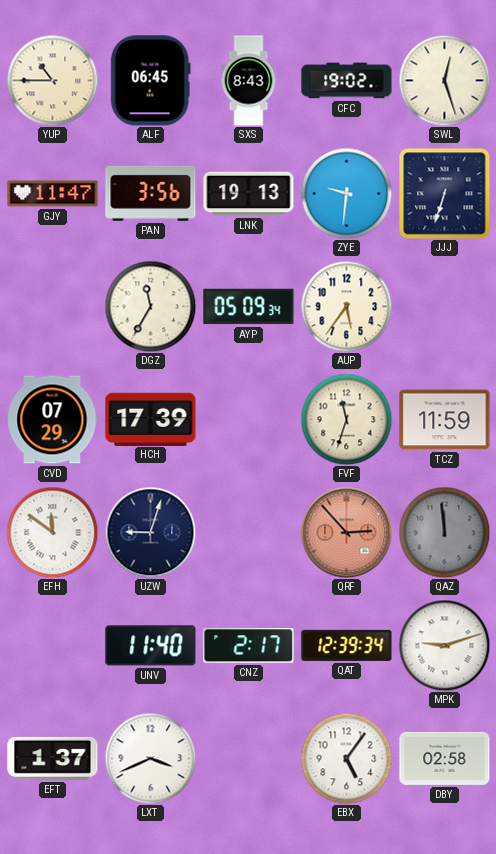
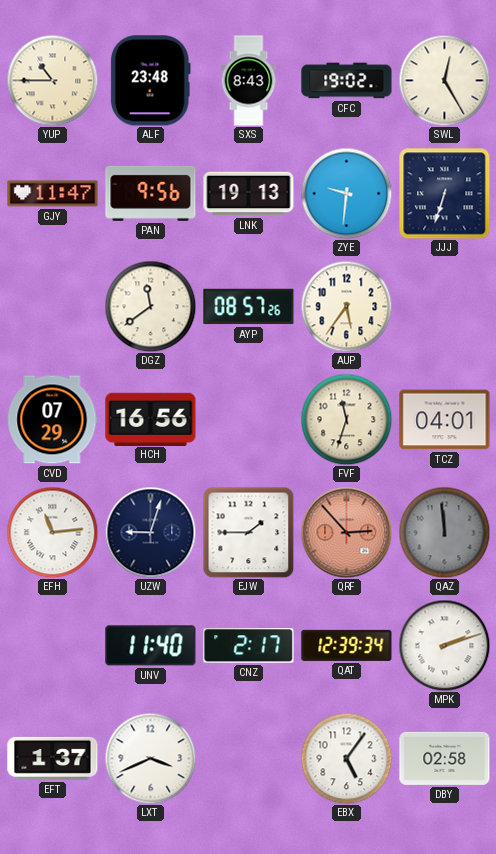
ALF: 06:45 -> 23:48 (150, 81)
SWL: 12:27 -> 12:25 (444, 80)
PAN: 3:56 -> 9:56 (151, 193)
DGZ: 11:35 -> 11:39 (150, 306)
AYP: 05:09 -> 08:57 (249, 307)
HCH: 17:39 -> 16:56 (151, 419)
TCZ: 11:59 -> 04:01 (445, 420)
EFH: 11:51 -> 11:14 (52, 532)
EJW: none -> 1:45 (248, 532)
MPK: 9:12 -> 2:12 (444, 645)
